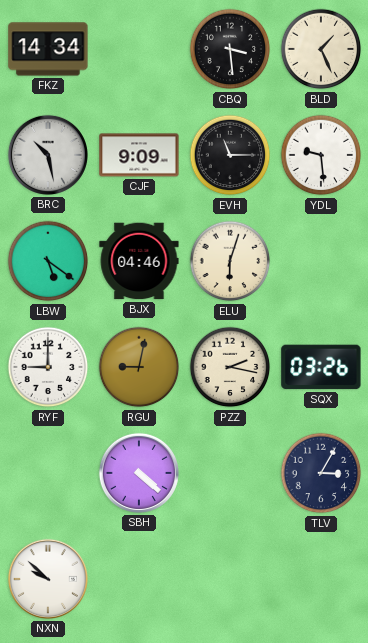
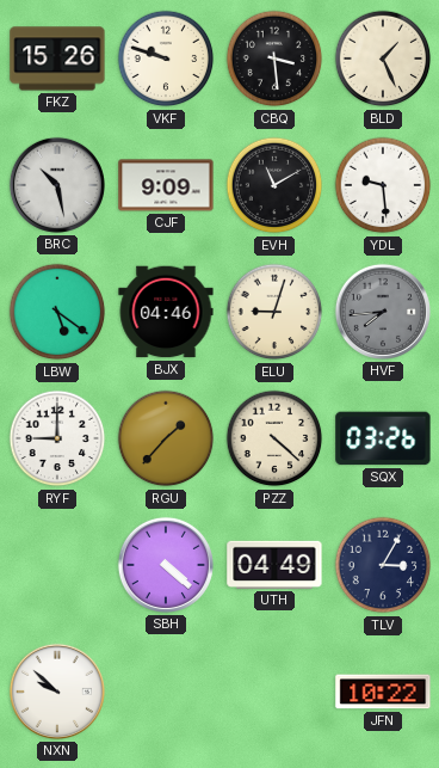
FKZ: 14:34 -> 15:26 (57, 59)
VKF: none -> 9:48 (166, 59)
EVH: 11:15 -> 11:10 (274, 185)
ELU: 6:03 -> 9:03 (274, 312)
HVF: none -> 7:44 (383, 312)
RGU: 9:02 -> 1:37 (166, 438)
PZZ: 2:17 -> 4:22 (274, 438)
UTH: none -> 04:49 (274, 565)
JFN: none -> 10:22 (383, 692)
